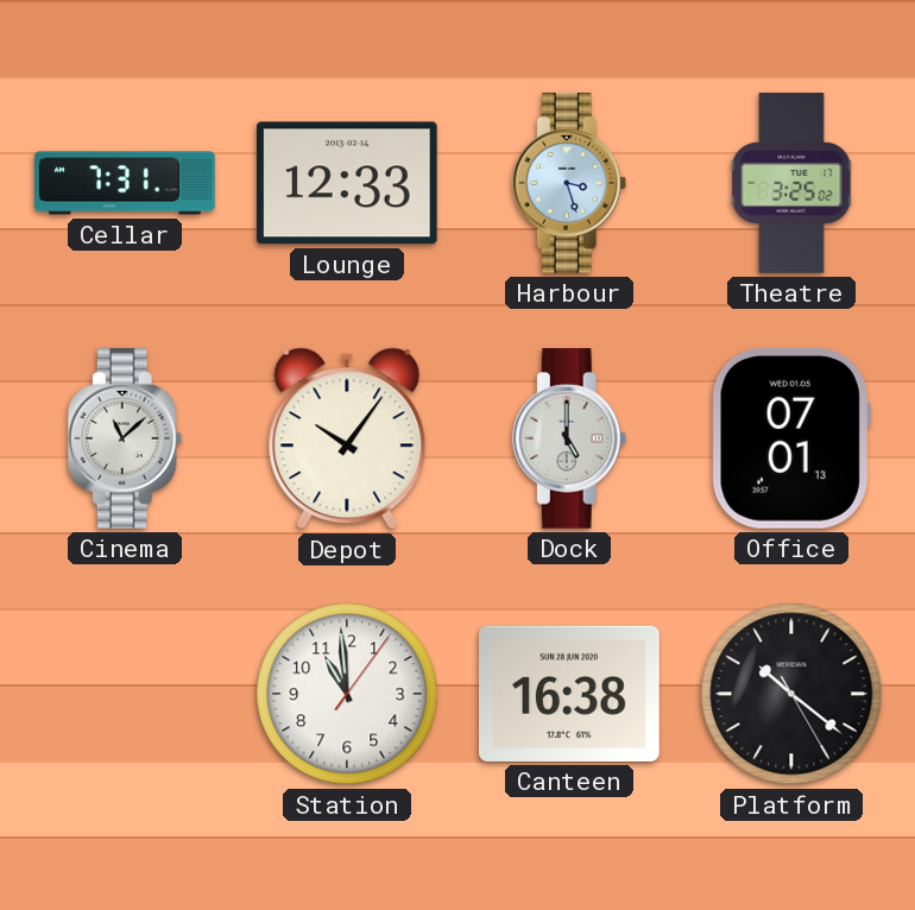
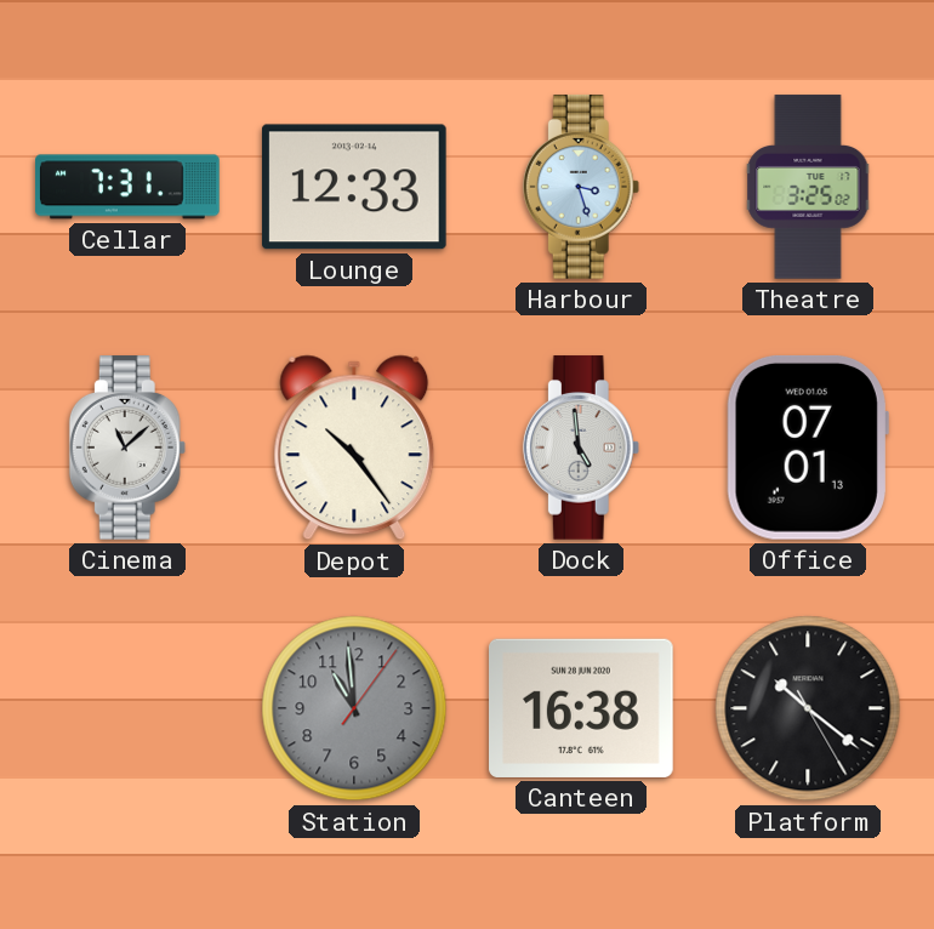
Depot: 10:06 -> 10:24 (354, 448)
Dock: 5:00 -> 4:59 (581, 448)
Station dial: white -> grey (354, 708)
